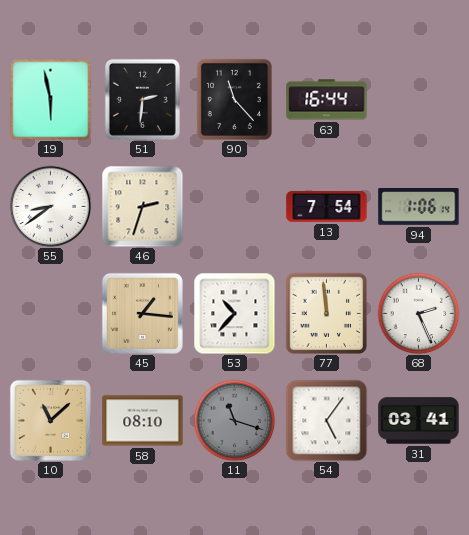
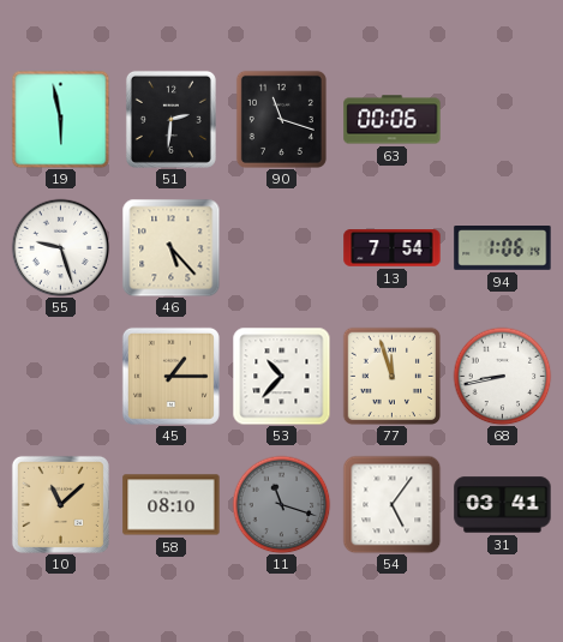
90: 11:23 -> 11:18 (281, 119)
63: 16:44 -> 00:06 (393, 120)
55: 8:39 -> 9:27 (60, 247)
46: 2:33 -> 5:23 (170, 247)
45: 1:16 -> 1:15 (170, 376)
77: 11:59 -> 11:57 (391, 376)
68: 2:26 -> 8:43 (502, 376)
